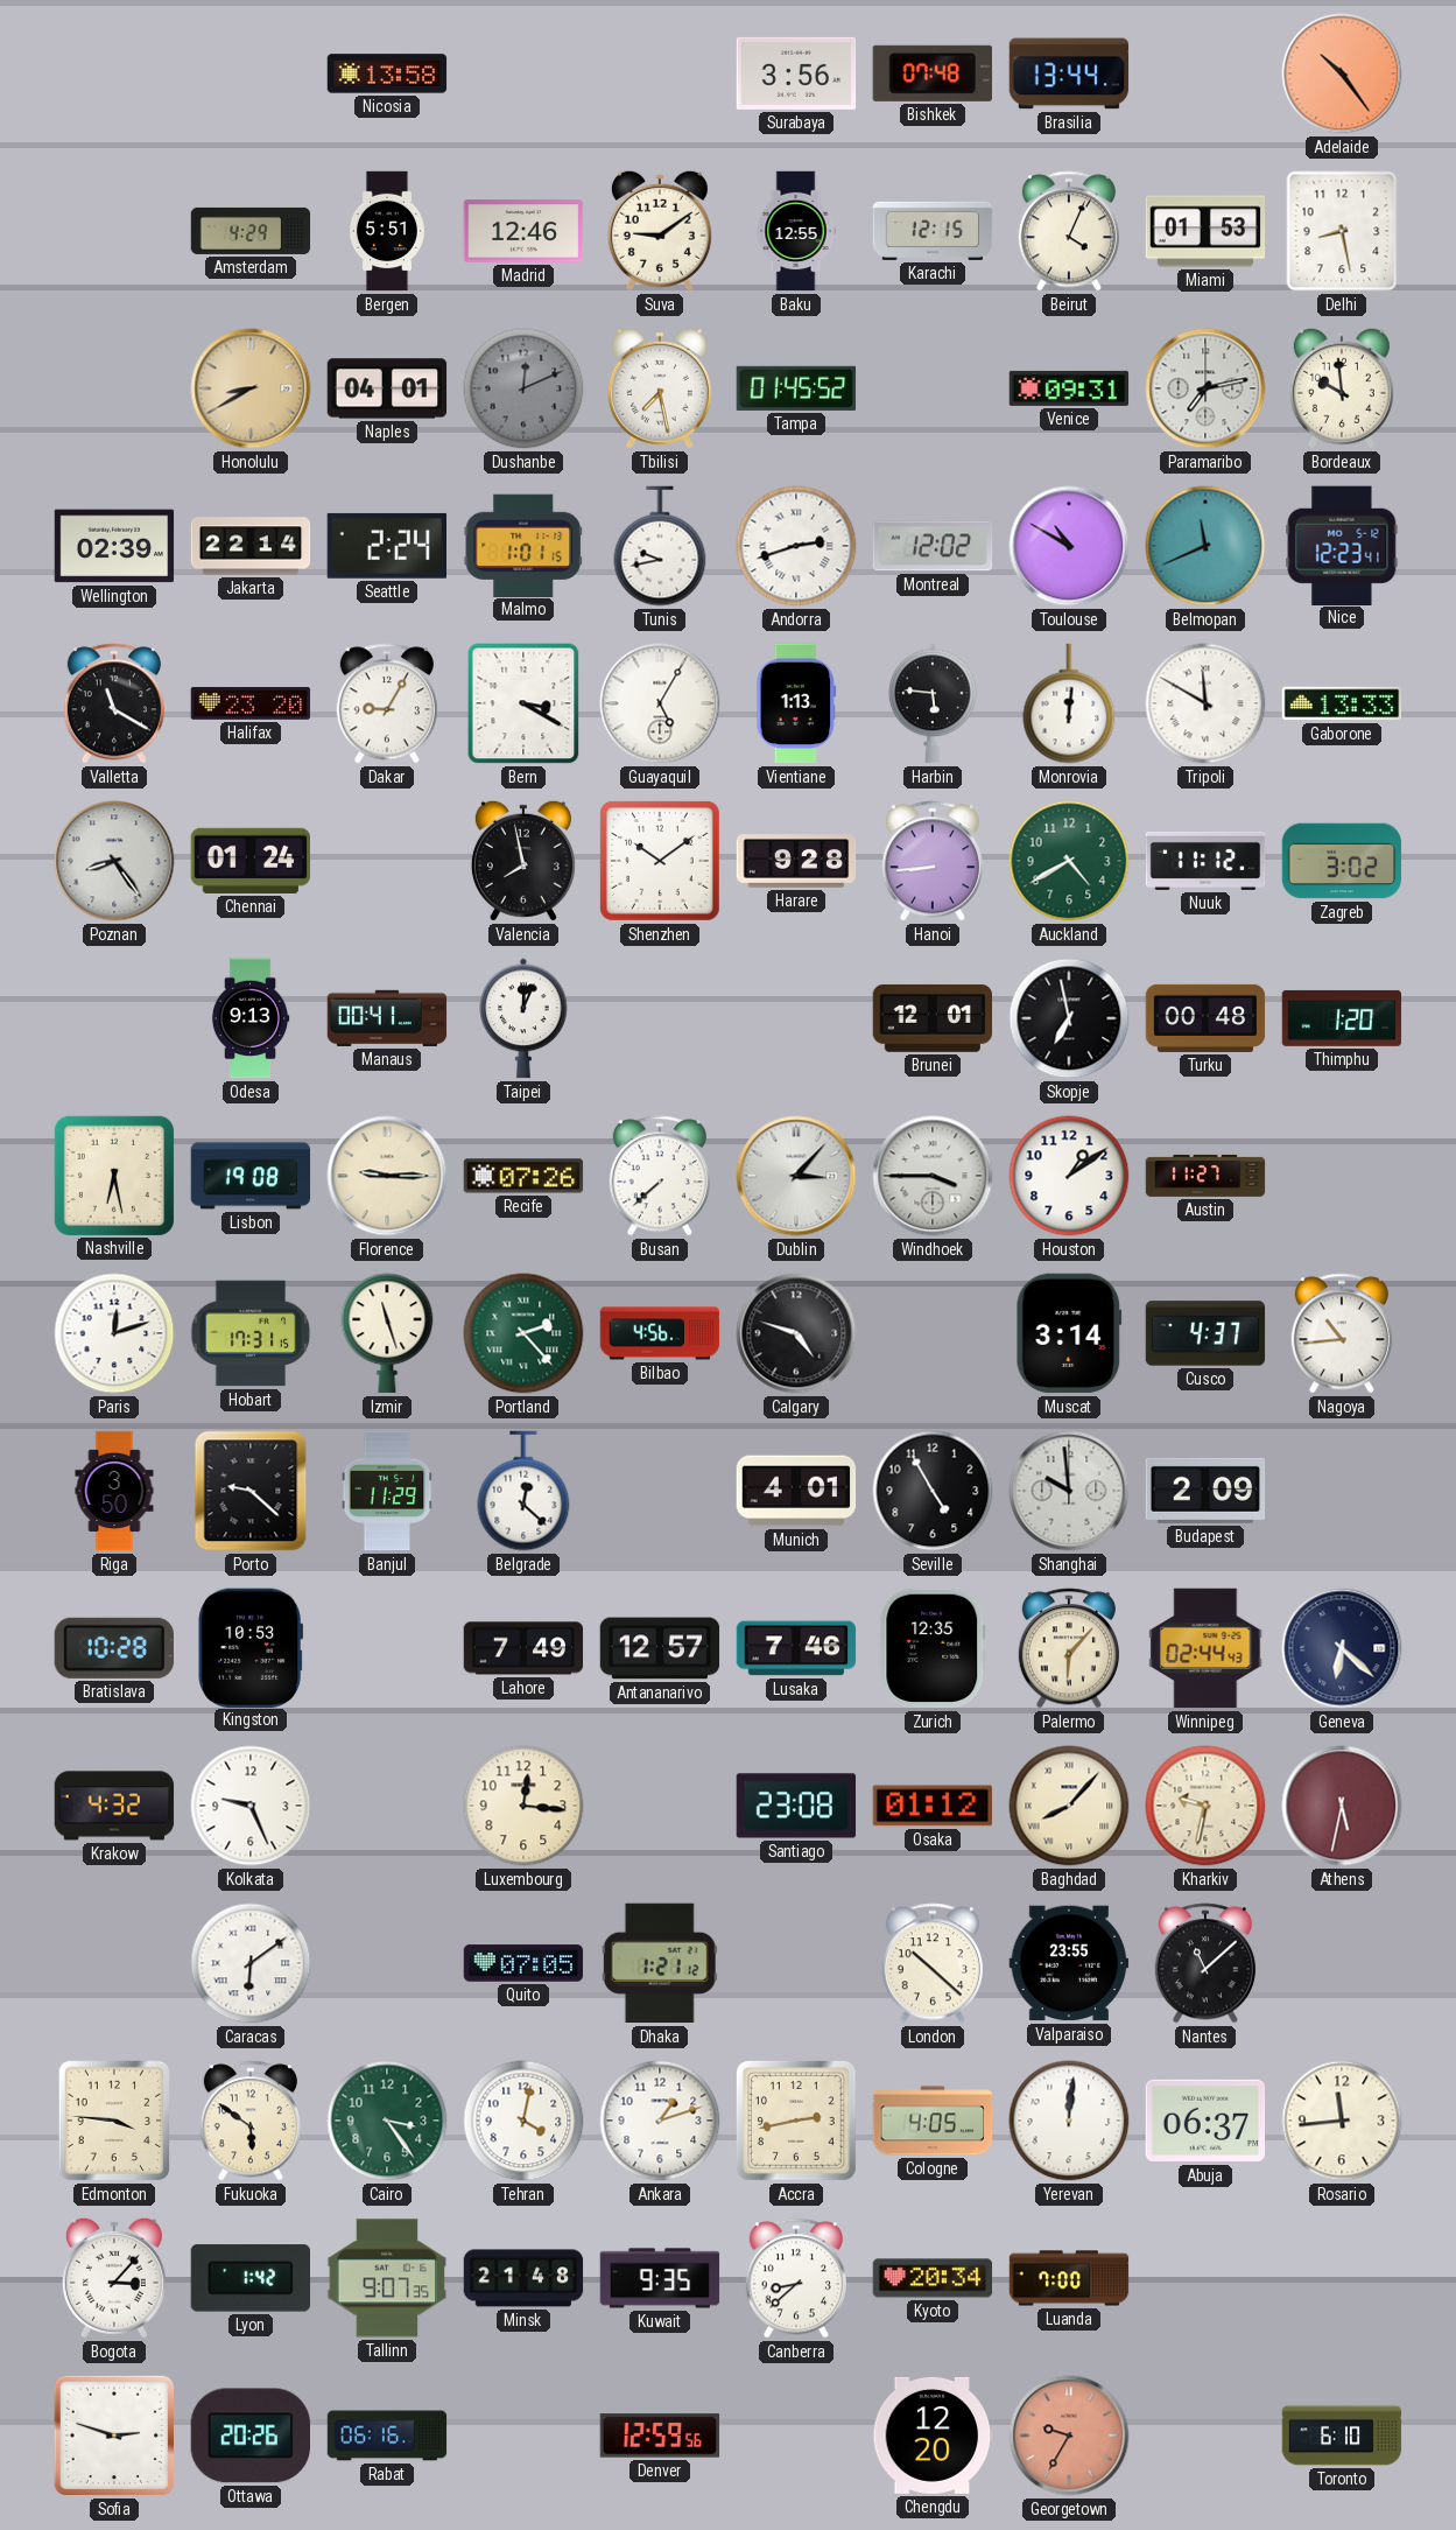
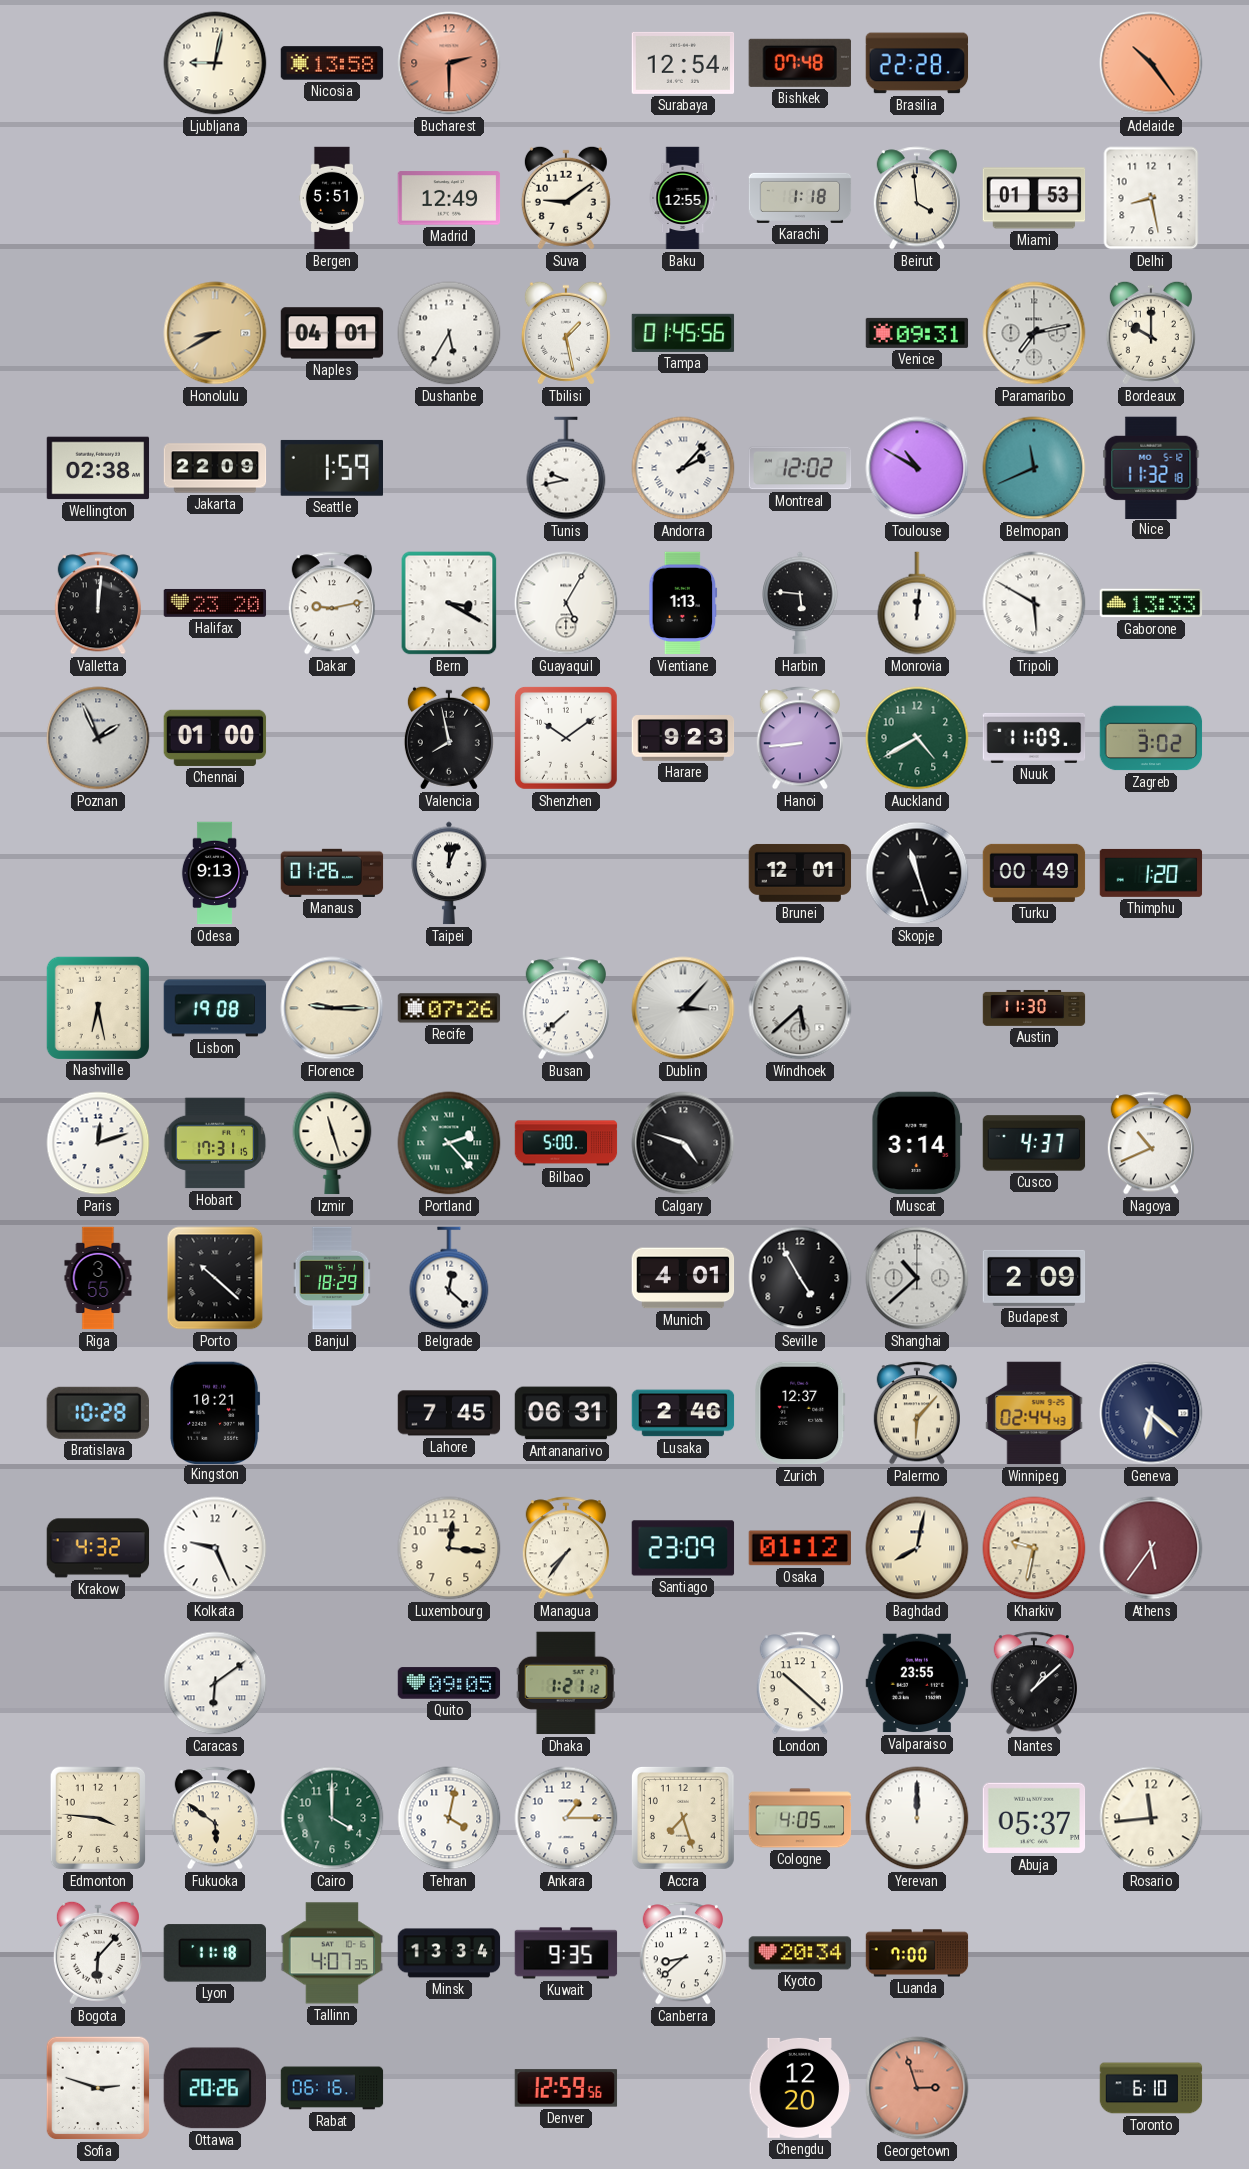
Ljubljana: none -> 9:02 (215, 63)
Bucharest: none -> 2:30 (449, 63)
Surabaya: 3:56 -> 12:54 (683, 63)
Brasilia: 13:44 -> 22:28 (917, 63)
Amsterdam: 4:29 -> none (251, 231)
Madrid: 12:46 -> 12:49 (449, 198)
Karachi: 12:15 -> 1:18 (800, 198)
Beirut: 4:04 -> 3:59 (917, 198)
Dushanbe: 12:11 -> 5:35 (449, 333)
Dushanbe dial: grey -> white (449, 333)
Tbilisi: 7:28 -> 1:28 (566, 333)
Tampa: 01:45:52 -> 01:45:56 (683, 333)
Bordeaux: 9:59 -> 10:00 (1151, 333)
Wellington: 02:39 -> 02:38 (98, 468)
Jakarta: 22:14 -> 22:09 (215, 468)
Seattle: 2:24 -> 1:59 (331, 468)
Malmo: 1:01 -> none (522, 545)
Andorra: 2:42 -> 2:07 (683, 468)
Nice: 12:23 -> 11:32 (1151, 467)
Valletta: 11:20 -> 12:01 (98, 603)
Dakar: 9:05 -> 9:13 (332, 603)
Tripoli: 11:50 -> 5:50 (1034, 603)
Poznan: 8:24 -> 1:56 (98, 738)
Chennai: 01:24 -> 01:00 (215, 738)
Harare: 9:28 -> 9:23 (683, 738)
Nuuk: 11:12 -> 11:09 (1034, 738)
Manaus: 00:41 -> 01:26 (332, 873)
Skopje: 6:58 -> 11:27 (917, 873)
Turku: 00:48 -> 00:49 (1034, 873)
Windhoek: 3:45 -> 5:38 (800, 1008)
Houston: 1:09 -> none (1069, 1176)
Austin: 11:27 -> 11:30 (1034, 1008)
Bilbao: 4:56 -> 5:00 (566, 1143)
Nagoya: 10:44 -> 10:41 (1151, 1143)
Riga: 3:50 -> 3:55 (98, 1278)
Porto: 9:22 -> 10:22 (215, 1278)
Banjul: 11:29 -> 18:29 (332, 1278)
Shanghai: 9:59 -> 10:38 (917, 1278)
Kingston: 10:53 -> 10:21 (215, 1412)
Lahore: 7:49 -> 7:45 (449, 1413)
Antananarivo: 12:57 -> 06:31 (566, 1413)
Lusaka: 7:46 -> 2:46 (683, 1413)
Zurich: 12:35 -> 12:37 (800, 1413)
Managua: none -> 7:36 (566, 1548)
Santiago: 23:08 -> 23:09 (683, 1548)
Baghdad: 8:07 -> 8:02 (917, 1548)
Athens: 5:32 -> 5:36 (1151, 1548)
Quito: 07:05 -> 09:05 (449, 1683)
Nantes: 11:08 -> 1:08 (1034, 1683)
Cairo: 3:24 -> 4:00 (332, 1818)
Ankara: 1:12 -> 1:15 (566, 1818)
Accra: 2:43 -> 7:27 (683, 1818)
Yerevan: 12:01 -> 12:00 (917, 1818)
Abuja: 06:37 -> 05:37 (1034, 1818)
Bogota: 3:07 -> 6:07 (98, 1953)
Lyon: 1:42 -> 11:18 (214, 1953)
Tallinn: 9:07 -> 4:07 (332, 1953)
Minsk: 21:48 -> 13:34 (449, 1953)
Georgetown: 9:35 -> 2:57 (917, 2088)
